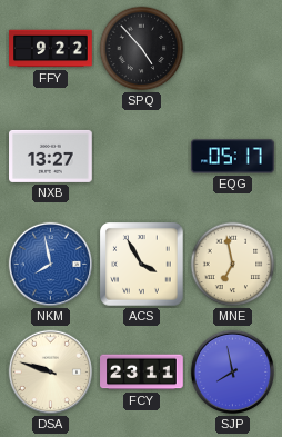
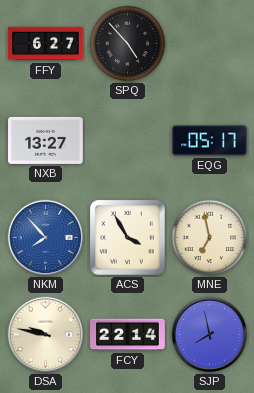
FFY: 9:22 -> 6:27 (46, 44)
NKM: 7:58 -> 7:53 (45, 237)
DSA: 9:48 -> 9:47 (45, 334)
FCY: 23:11 -> 22:14 (128, 335)
